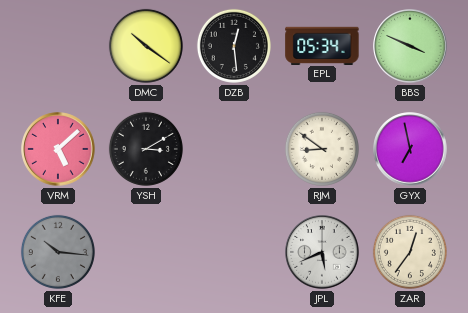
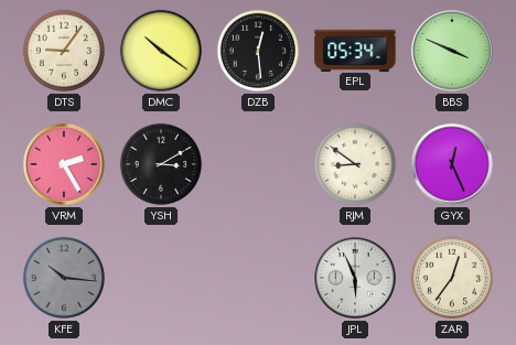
DTS: none -> 9:06 (64, 51)
VRM: 5:08 -> 2:25 (64, 164)
GYX: 6:58 -> 12:26 (452, 164)
JPL: 5:41 -> 5:56 (355, 278)
